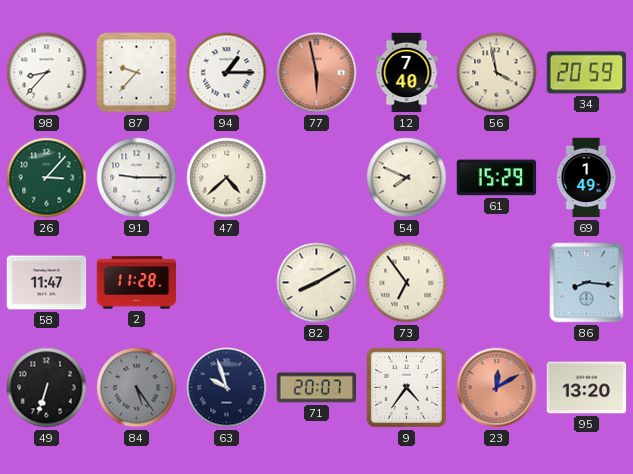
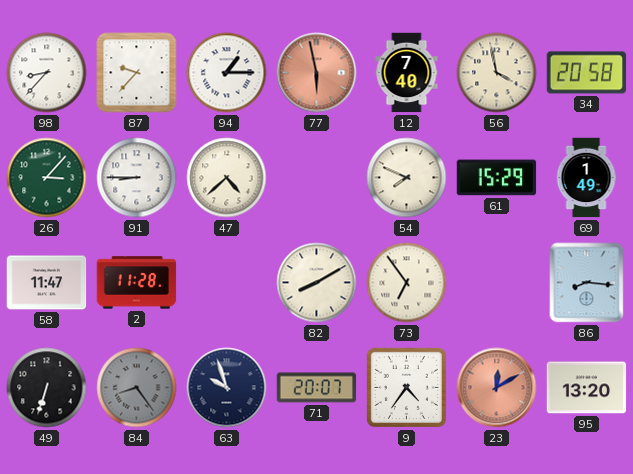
34: 20:59 -> 20:58 (587, 73)
91: 9:15 -> 8:45 (137, 178)
84: 5:24 -> 8:24 (137, 388)
